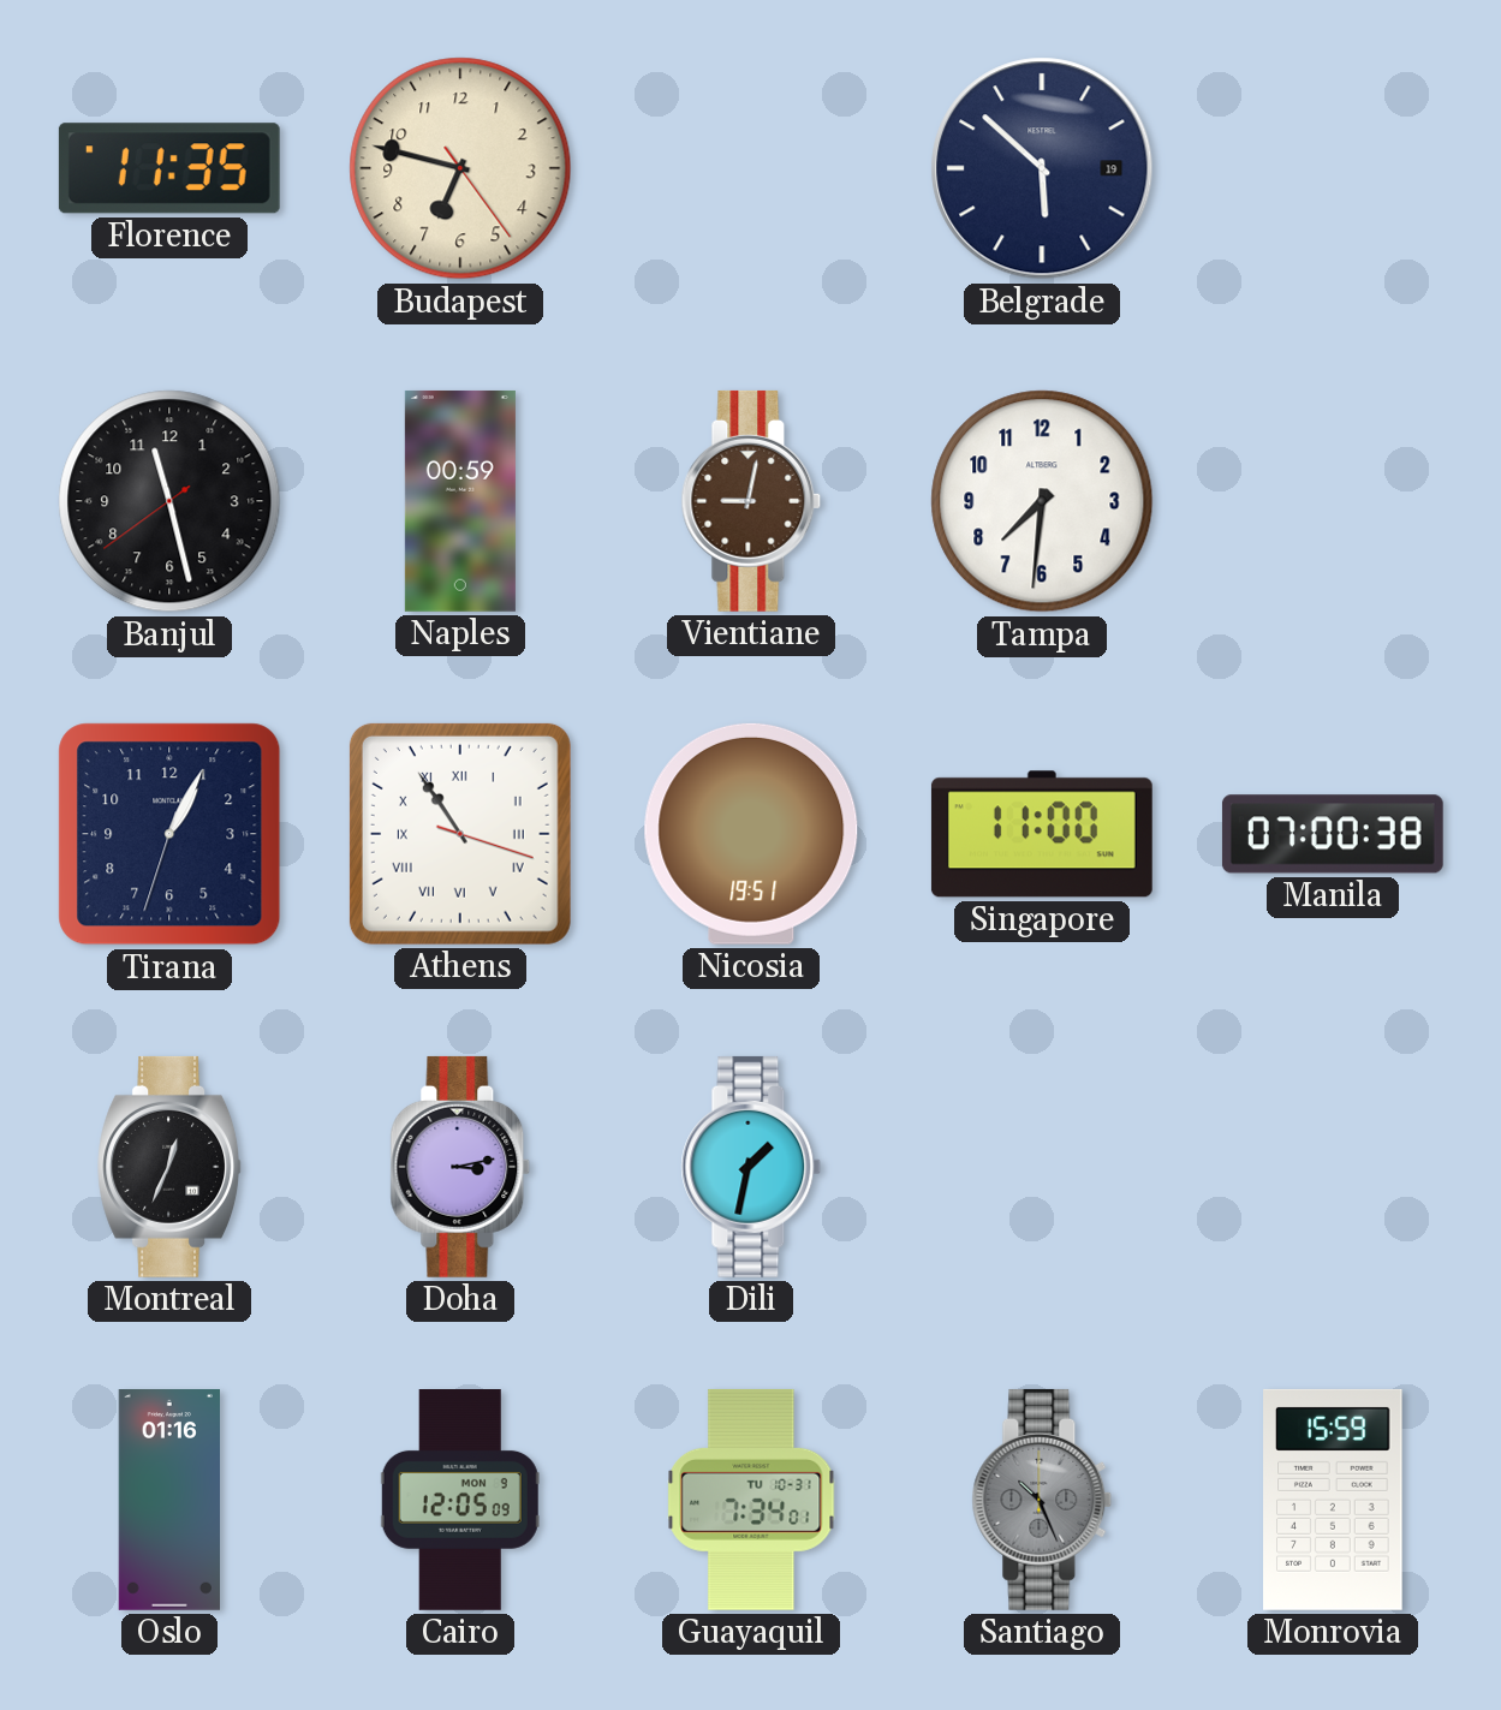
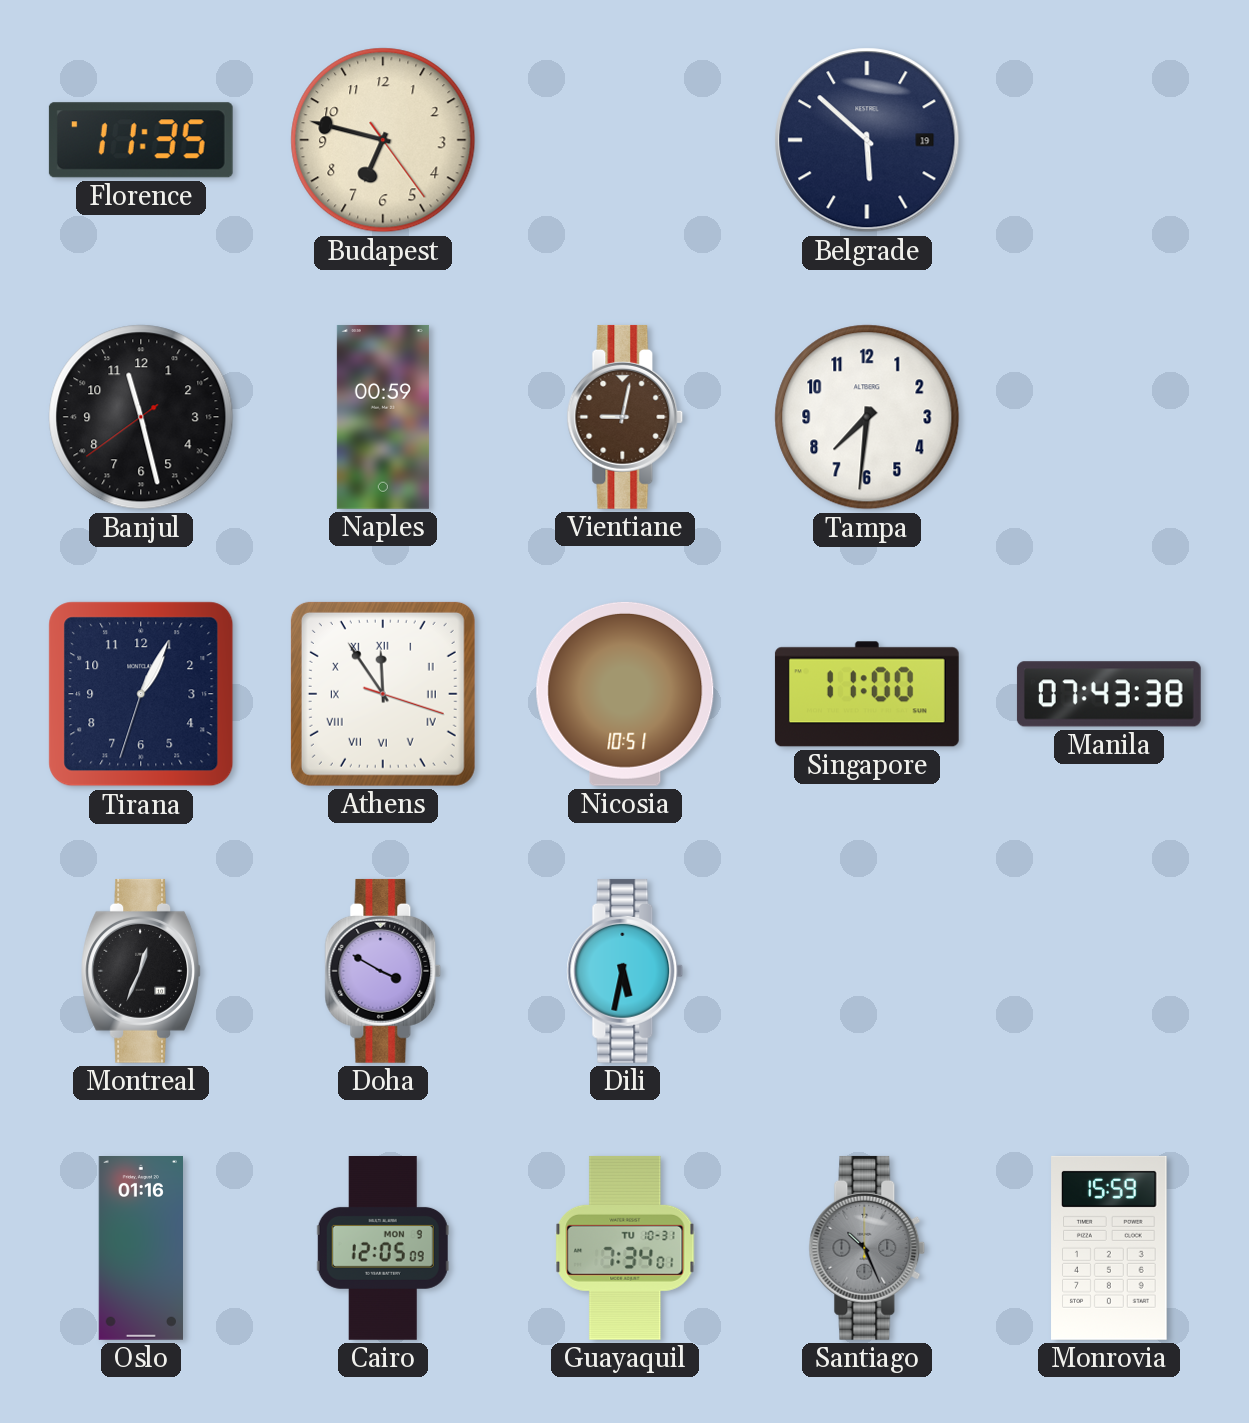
Athens: 10:54 -> 11:54 (383, 694)
Nicosia: 19:51 -> 10:51 (625, 694)
Manila: 07:00 -> 07:43 (1109, 694)
Doha: 3:13 -> 3:50 (383, 971)
Dili: 1:32 -> 5:32 (625, 971)
